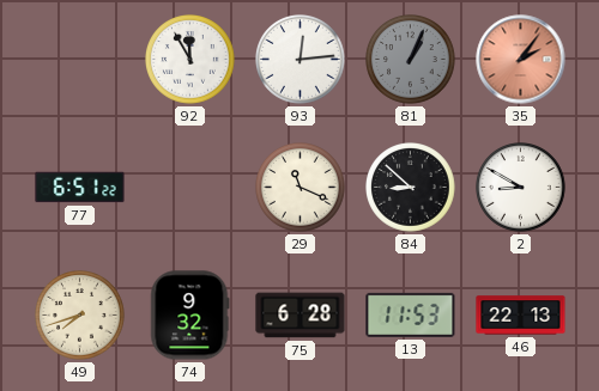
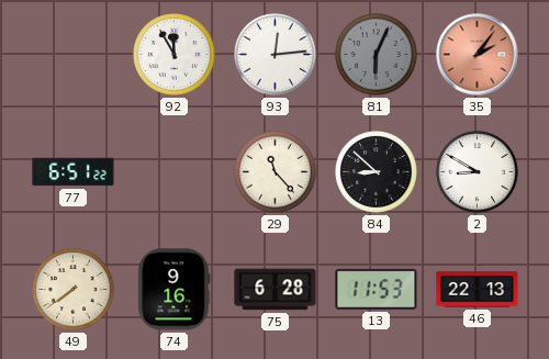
81: 1:04 -> 6:04 (377, 55)
29: 11:19 -> 11:23 (276, 172)
49: 7:42 -> 7:39 (74, 290)
74: 9:32 -> 9:16 (175, 290)
